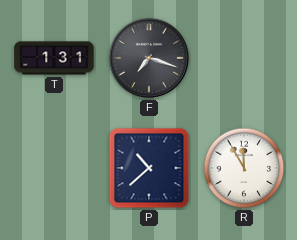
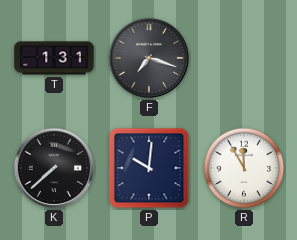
K: none -> 7:38 (54, 168)
P: 10:38 -> 10:01 (149, 168)
